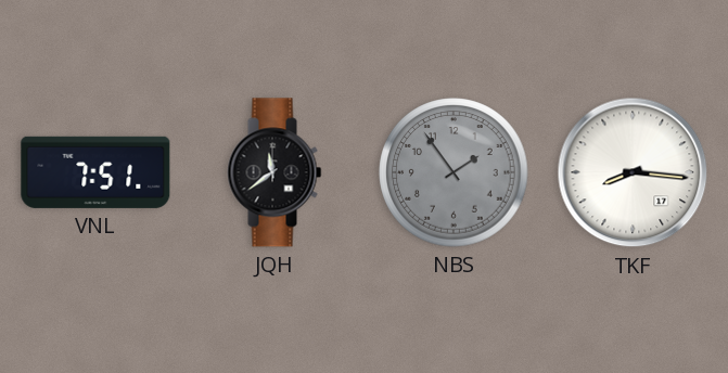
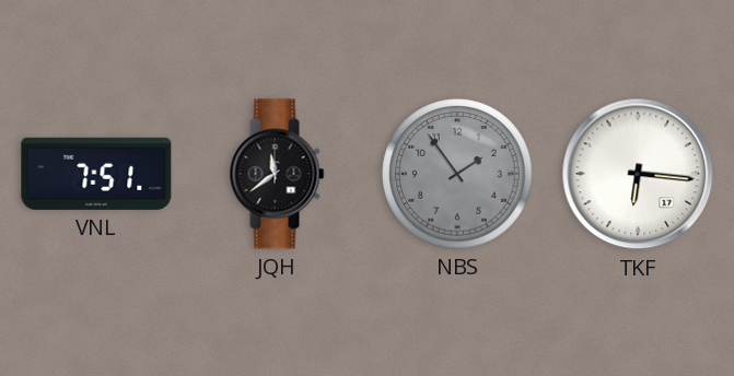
TKF: 8:16 -> 6:16 (638, 174)
